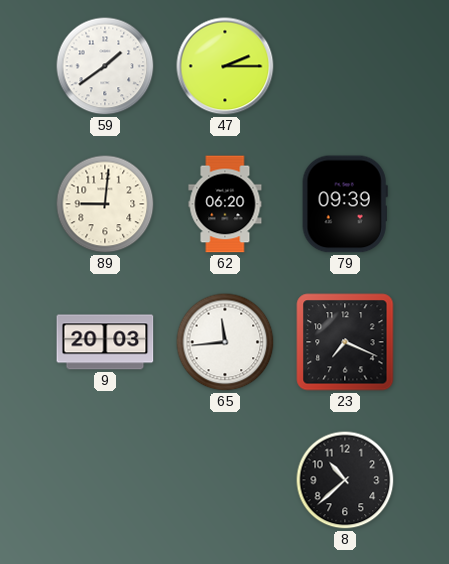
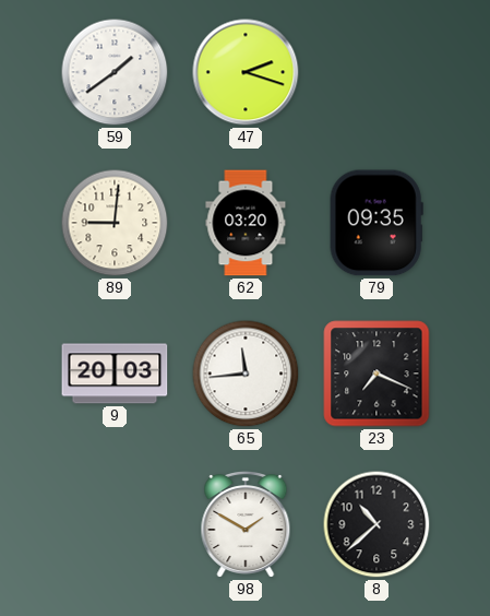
47: 2:15 -> 2:18 (246, 72)
62: 06:20 -> 03:20 (246, 223)
79: 09:39 -> 09:35 (377, 223)
98: none -> 1:50 (246, 524)
